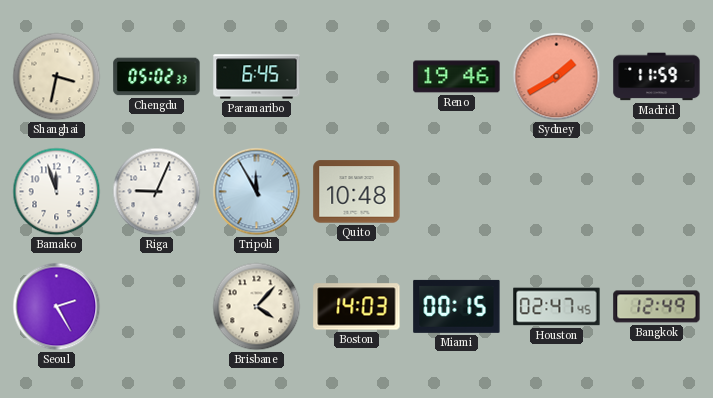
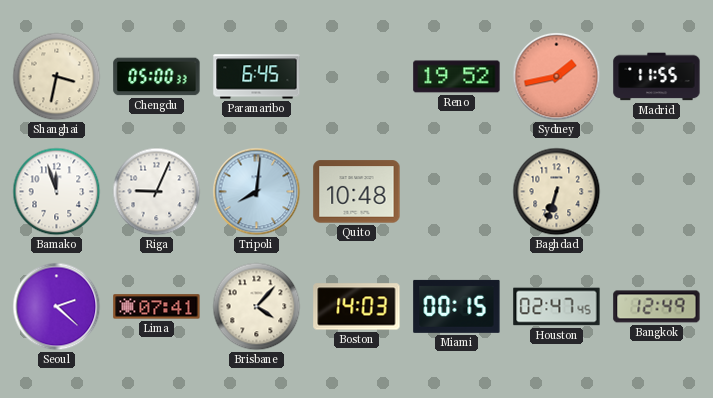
Chengdu: 05:02 -> 05:00 (157, 77)
Reno: 19:46 -> 19:52 (457, 77)
Sydney: 1:40 -> 1:43 (557, 77)
Madrid: 11:59 -> 11:55 (657, 77)
Tripoli: 11:55 -> 8:01 (257, 192)
Baghdad: none -> 6:33 (557, 192)
Seoul: 2:25 -> 2:22 (57, 307)
Lima: none -> 07:41 (157, 307)
